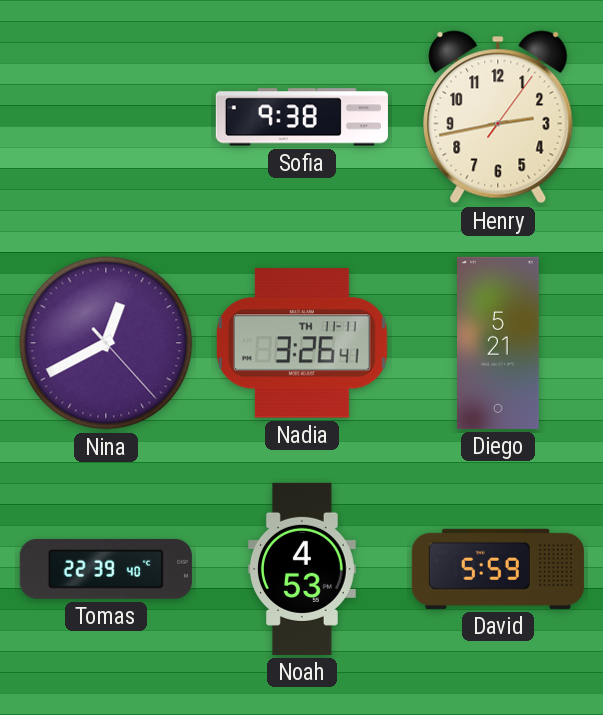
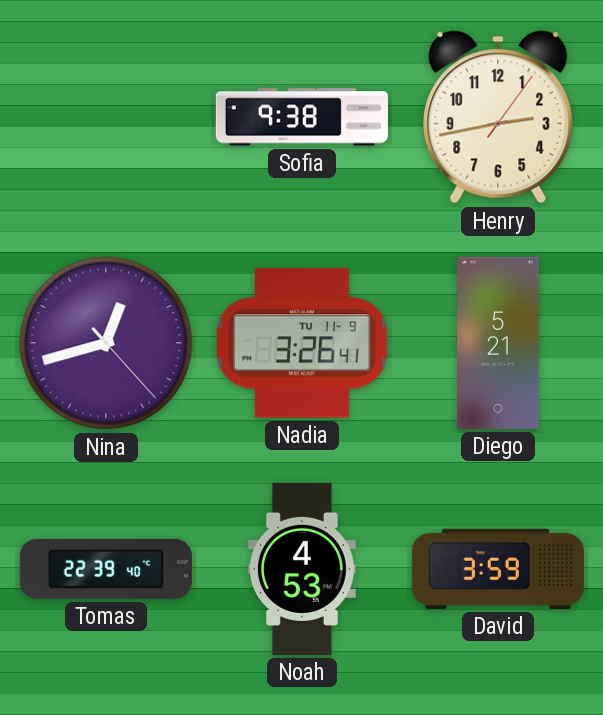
Nina: 12:40 -> 12:42 (106, 343)
Nadia date: TH 11-11 -> TU 11-9 (302, 343)
David: 5:59 -> 3:59 (498, 569)
